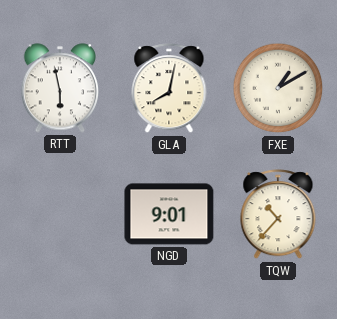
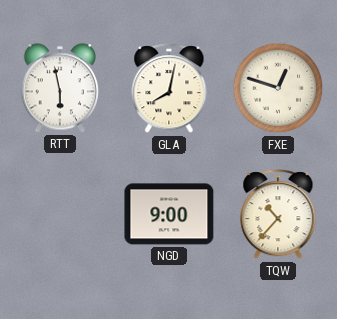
FXE: 1:10 -> 12:48 (278, 88)
NGD: 9:01 -> 9:00 (169, 214)
